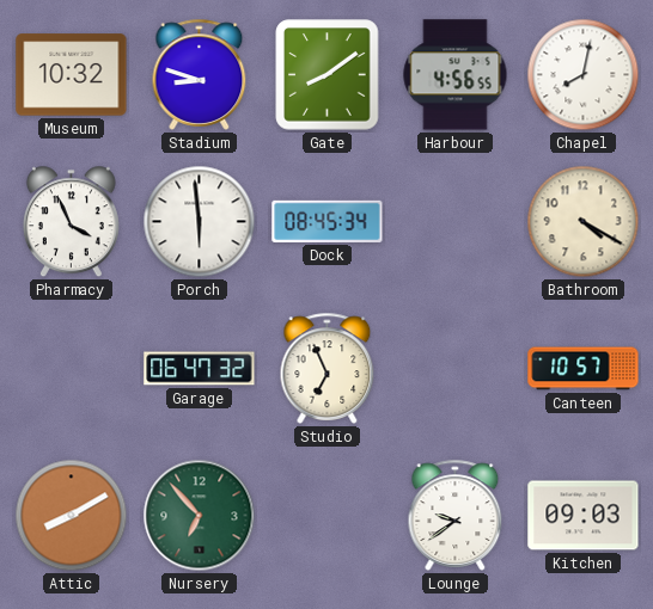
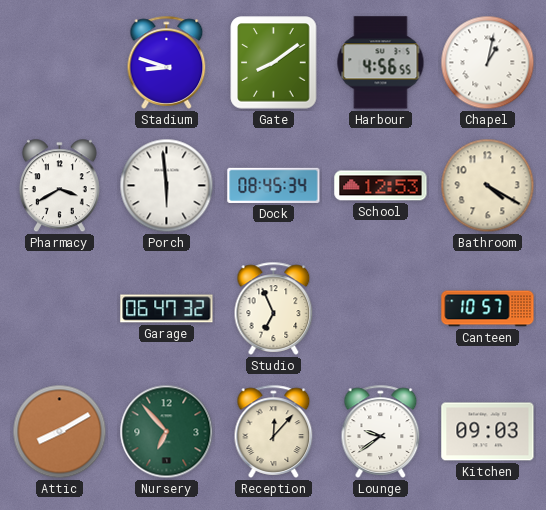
Museum: 10:32 -> none (72, 75)
Chapel: 8:02 -> 1:02 (488, 63)
Pharmacy: 3:56 -> 3:40 (59, 186)
School: none -> 12:53 (381, 186)
Reception: none -> 12:07 (274, 431)
